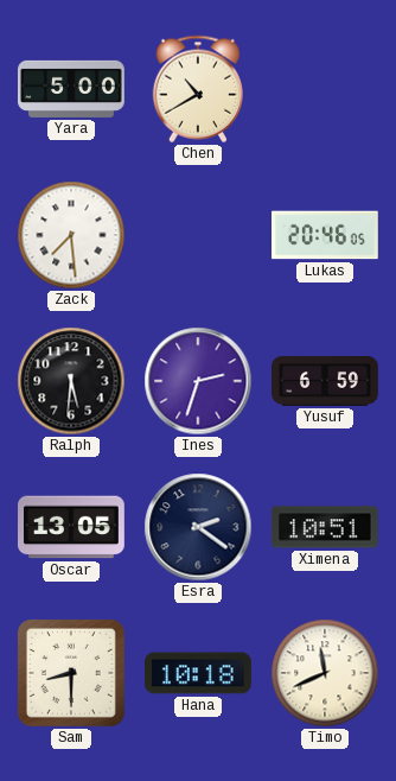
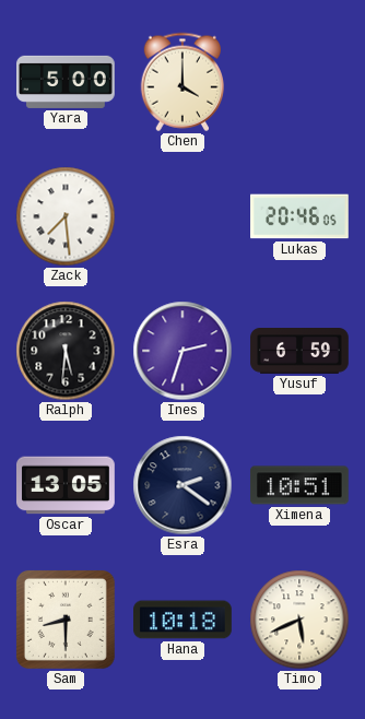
Chen: 10:40 -> 4:00 (182, 82)
Timo: 11:41 -> 5:41 (299, 620)
